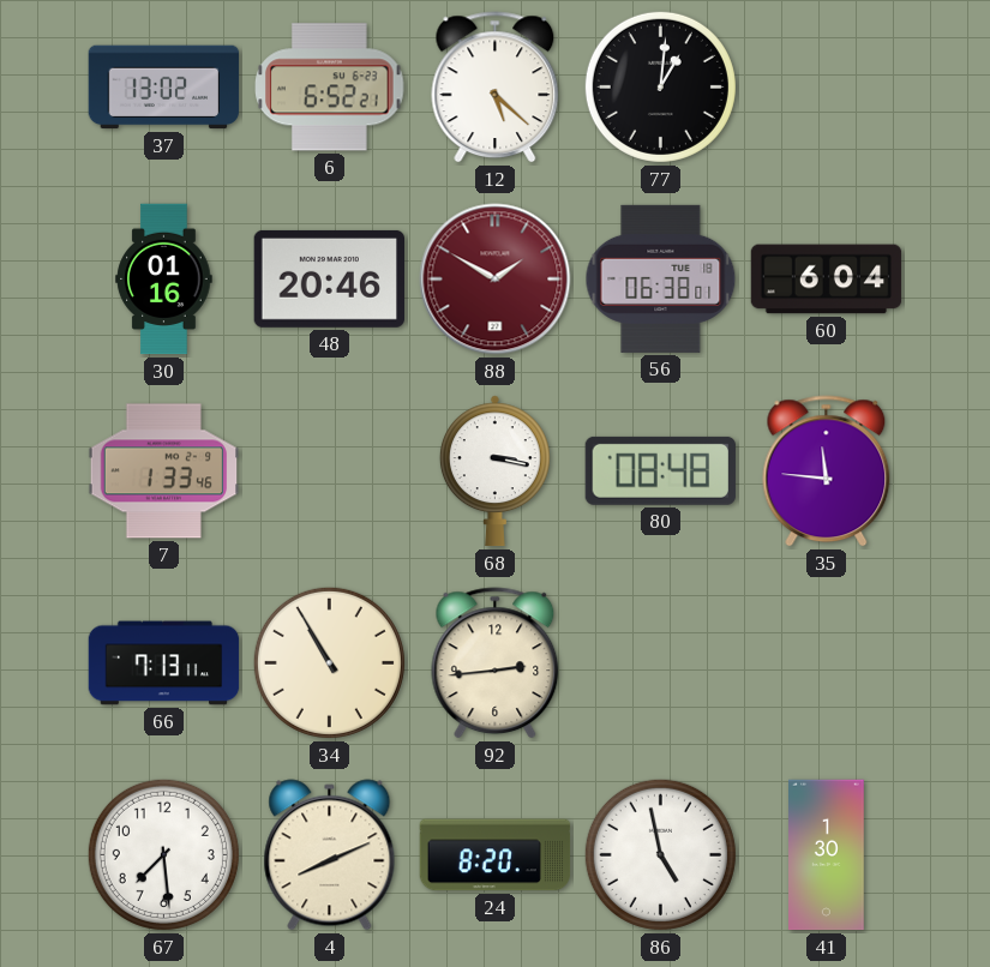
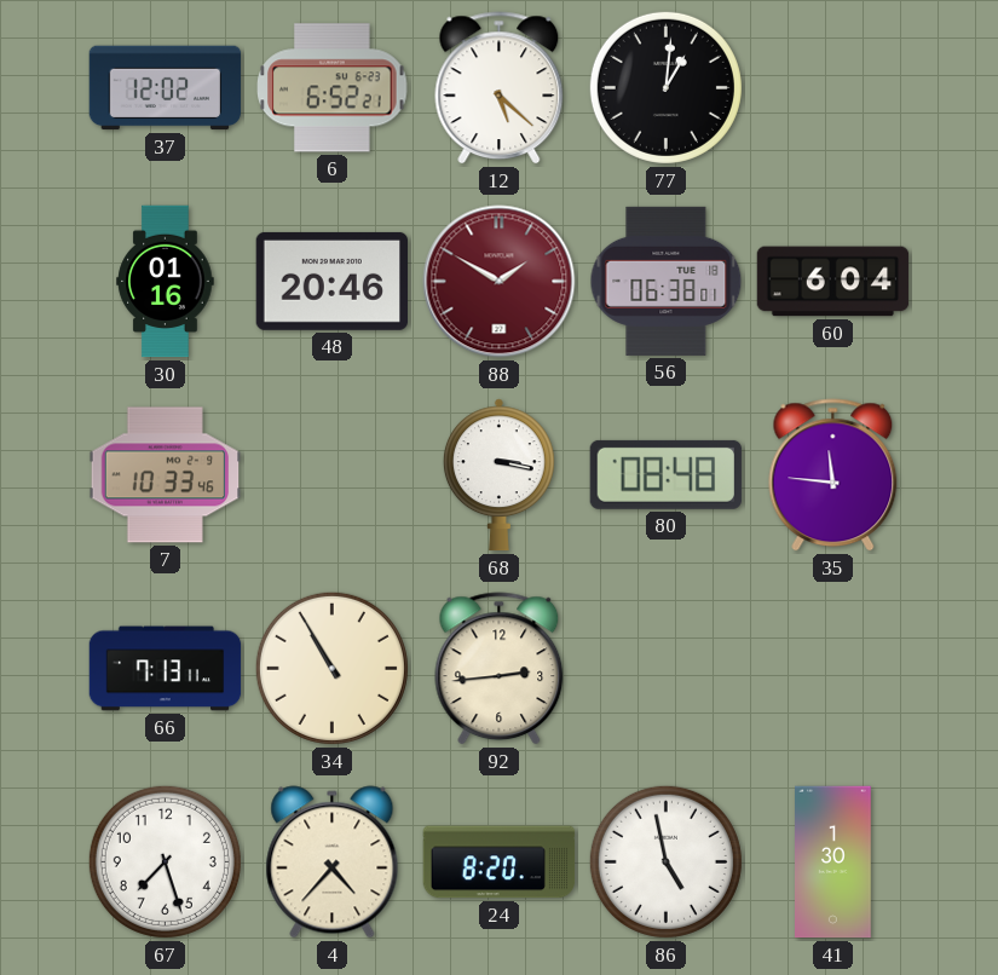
37: 13:02 -> 12:02 (166, 88)
7: 1:33 -> 10:33 (166, 475)
67: 7:29 -> 7:27 (165, 861)
4: 8:11 -> 4:37 (333, 862)
